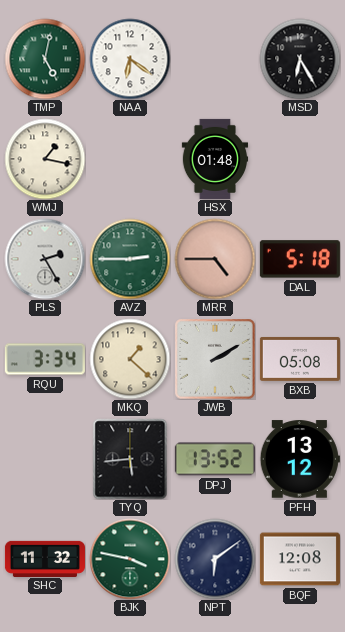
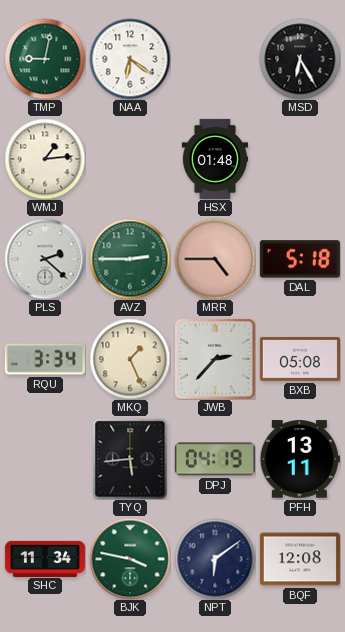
TMP: 5:02 -> 9:02 (45, 59)
WMJ: 1:17 -> 1:14 (45, 159)
PLS: 2:25 -> 2:22 (45, 259)
MKQ: 1:22 -> 1:26 (130, 359)
JWB: 2:10 -> 2:37 (215, 359)
DPJ: 13:52 -> 04:19 (215, 459)
PFH: 13:12 -> 13:11 (300, 459)
SHC: 11:32 -> 11:34 (45, 558)
